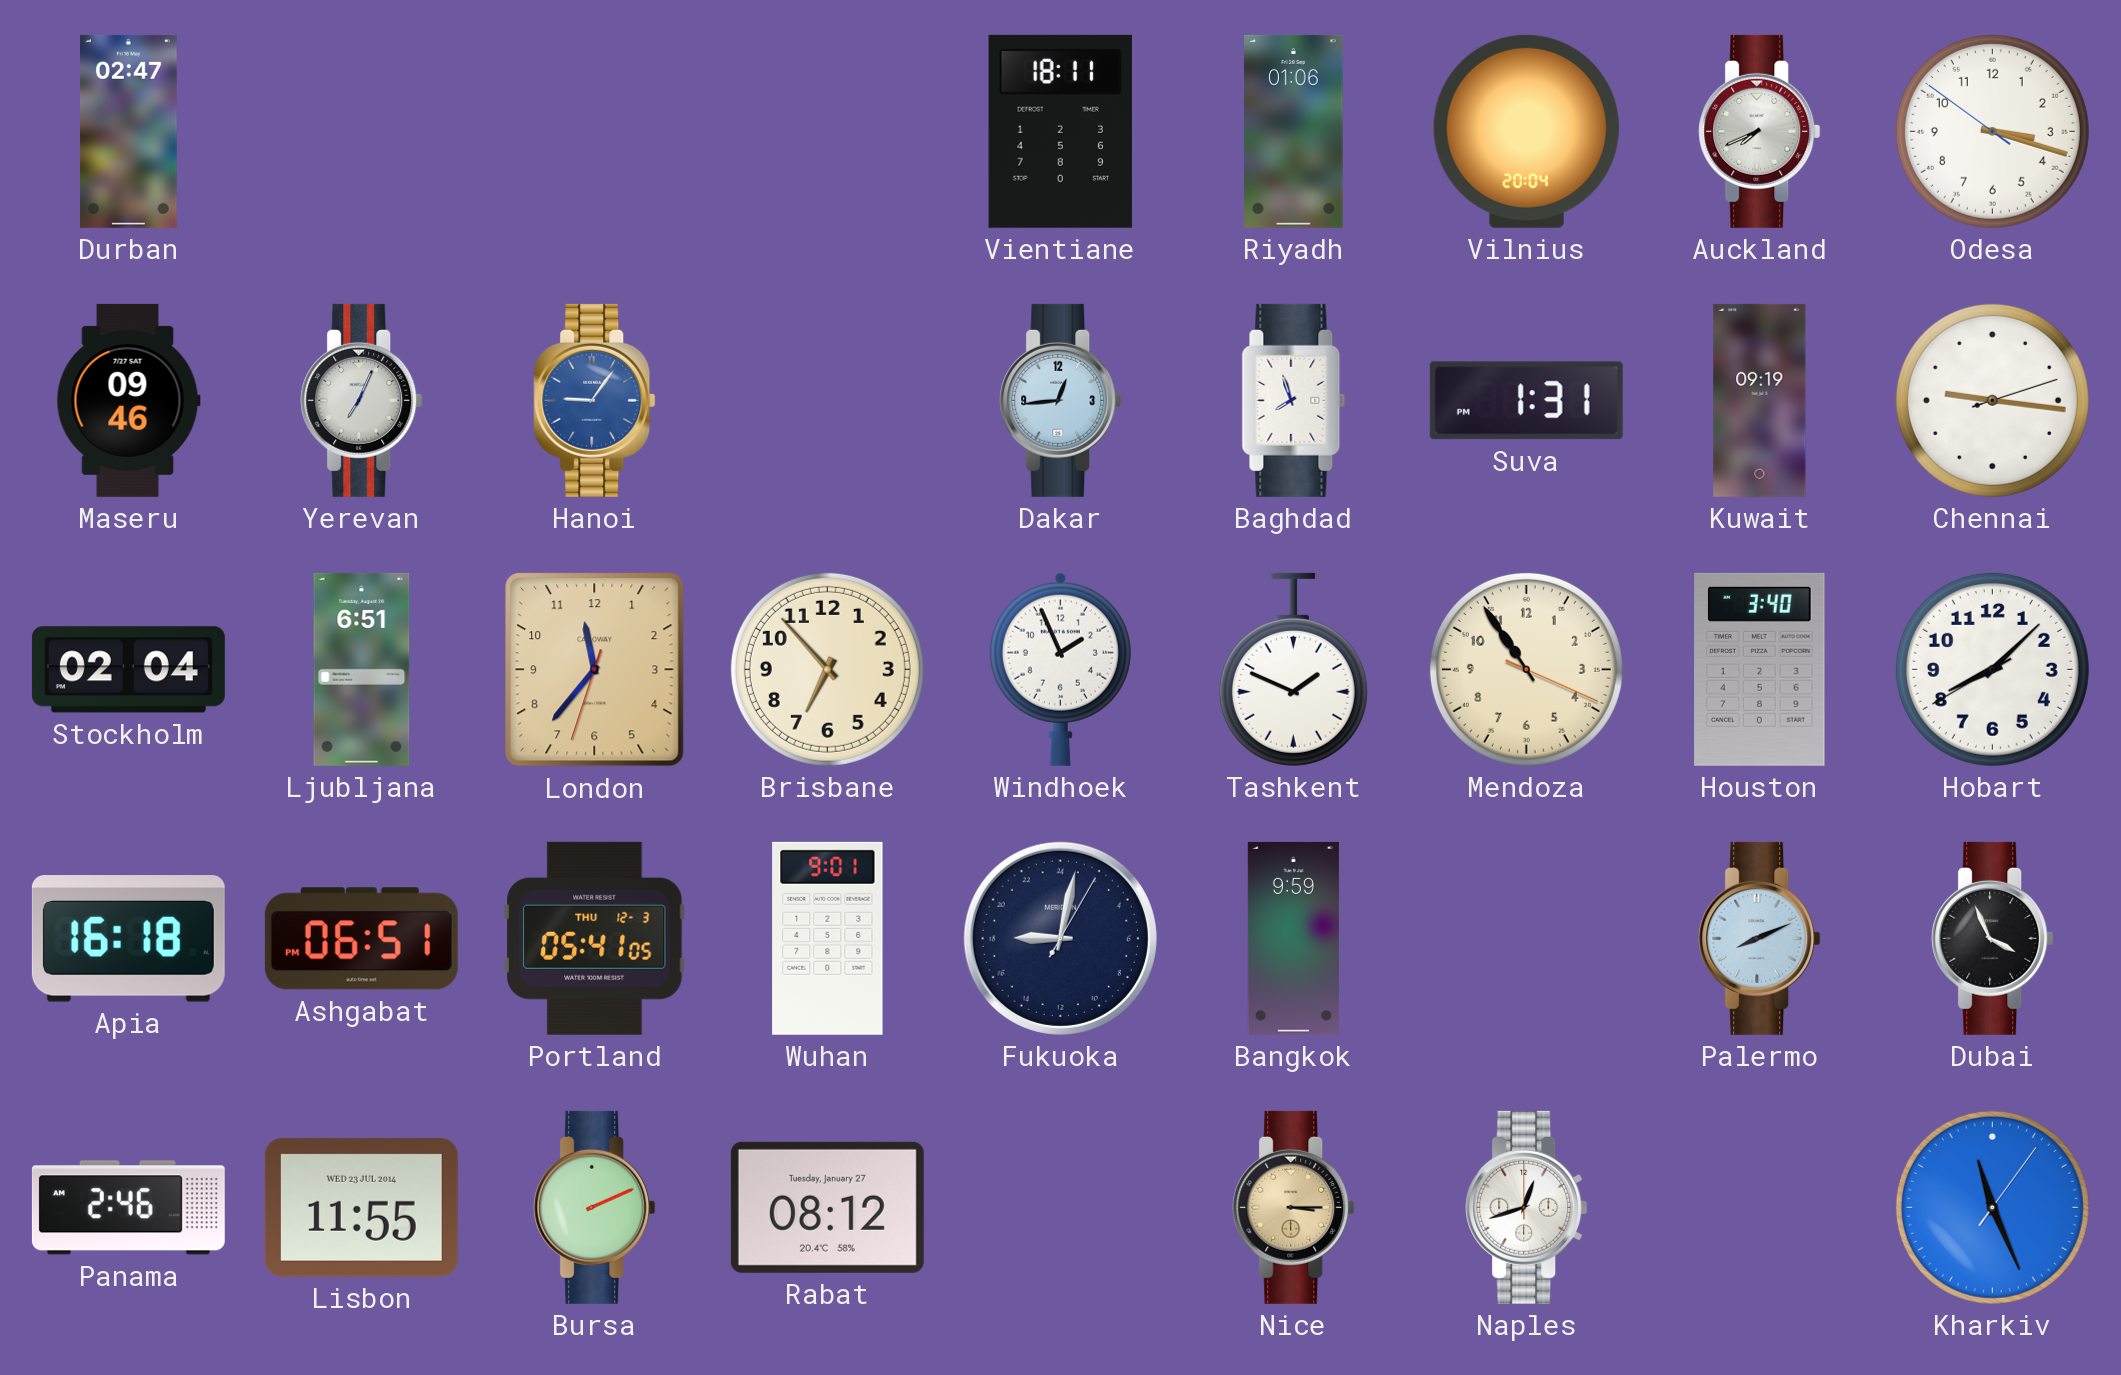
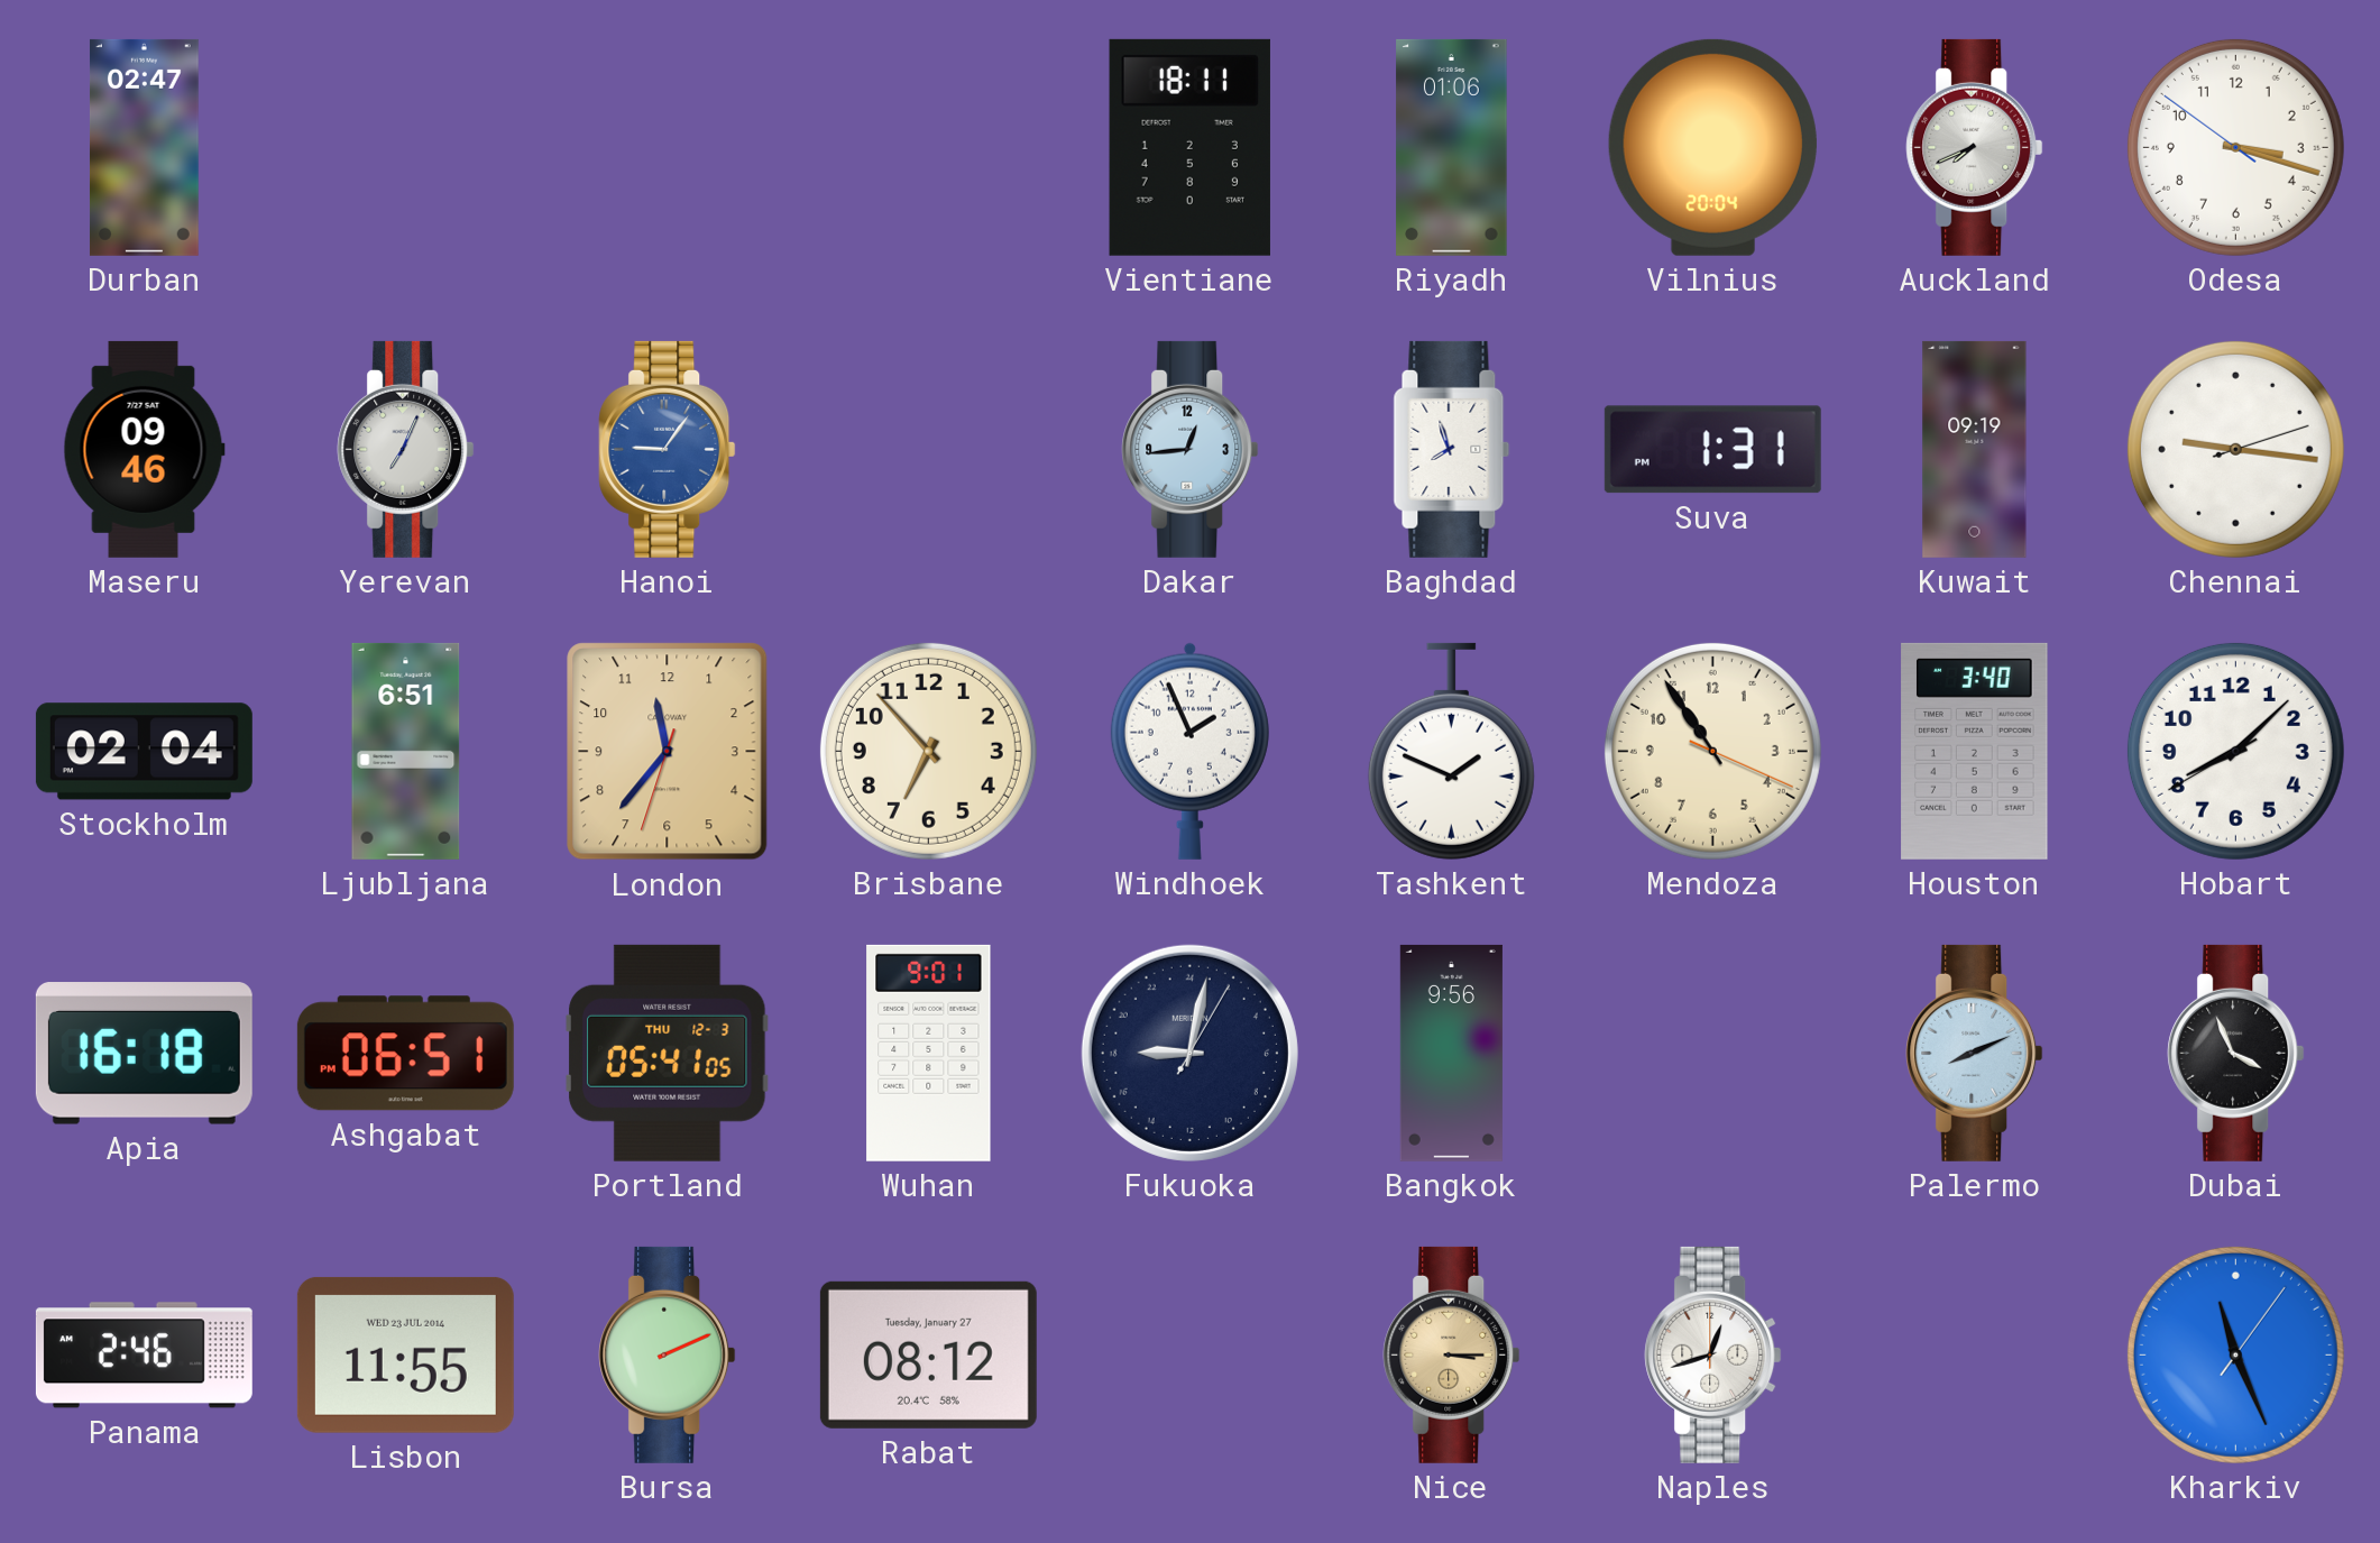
Bangkok: 9:59 -> 9:56 (1451, 1053)
